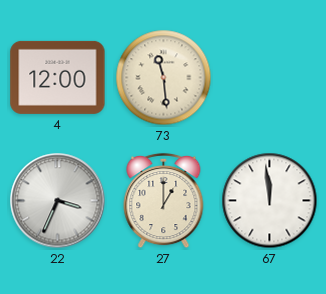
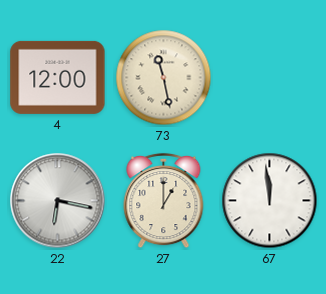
73: 11:29 -> 11:28 (164, 78)
22: 3:34 -> 6:17 (58, 201)
